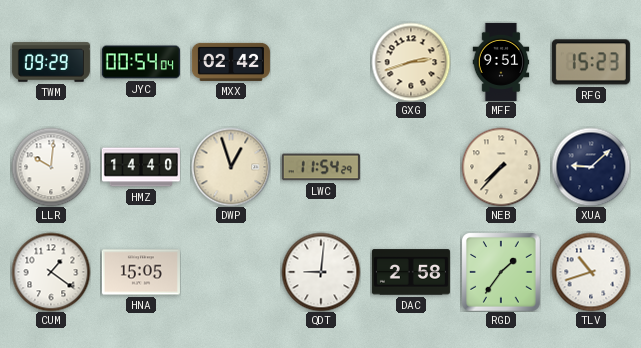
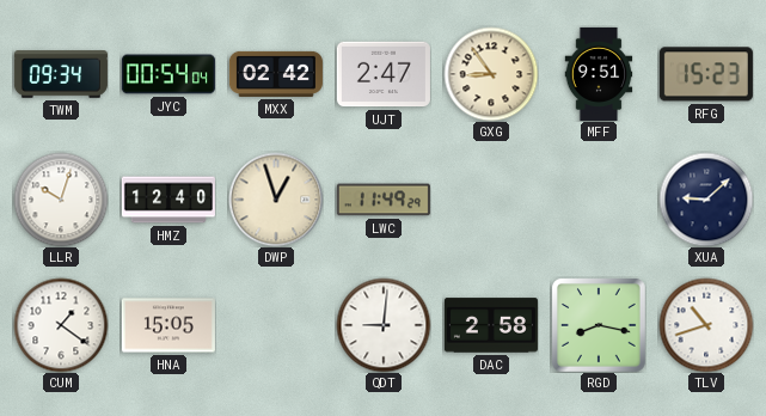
TWM: 09:29 -> 09:34 (61, 74)
UJT: none -> 2:47 (384, 74)
GXG: 2:42 -> 8:54 (491, 74)
LLR: 10:01 -> 10:03 (61, 200)
HMZ: 14:40 -> 12:40 (168, 200)
LWC: 11:54 -> 11:49 (384, 200)
NEB: 7:37 -> none (501, 167)
RGD: 1:36 -> 8:17 (599, 325)
